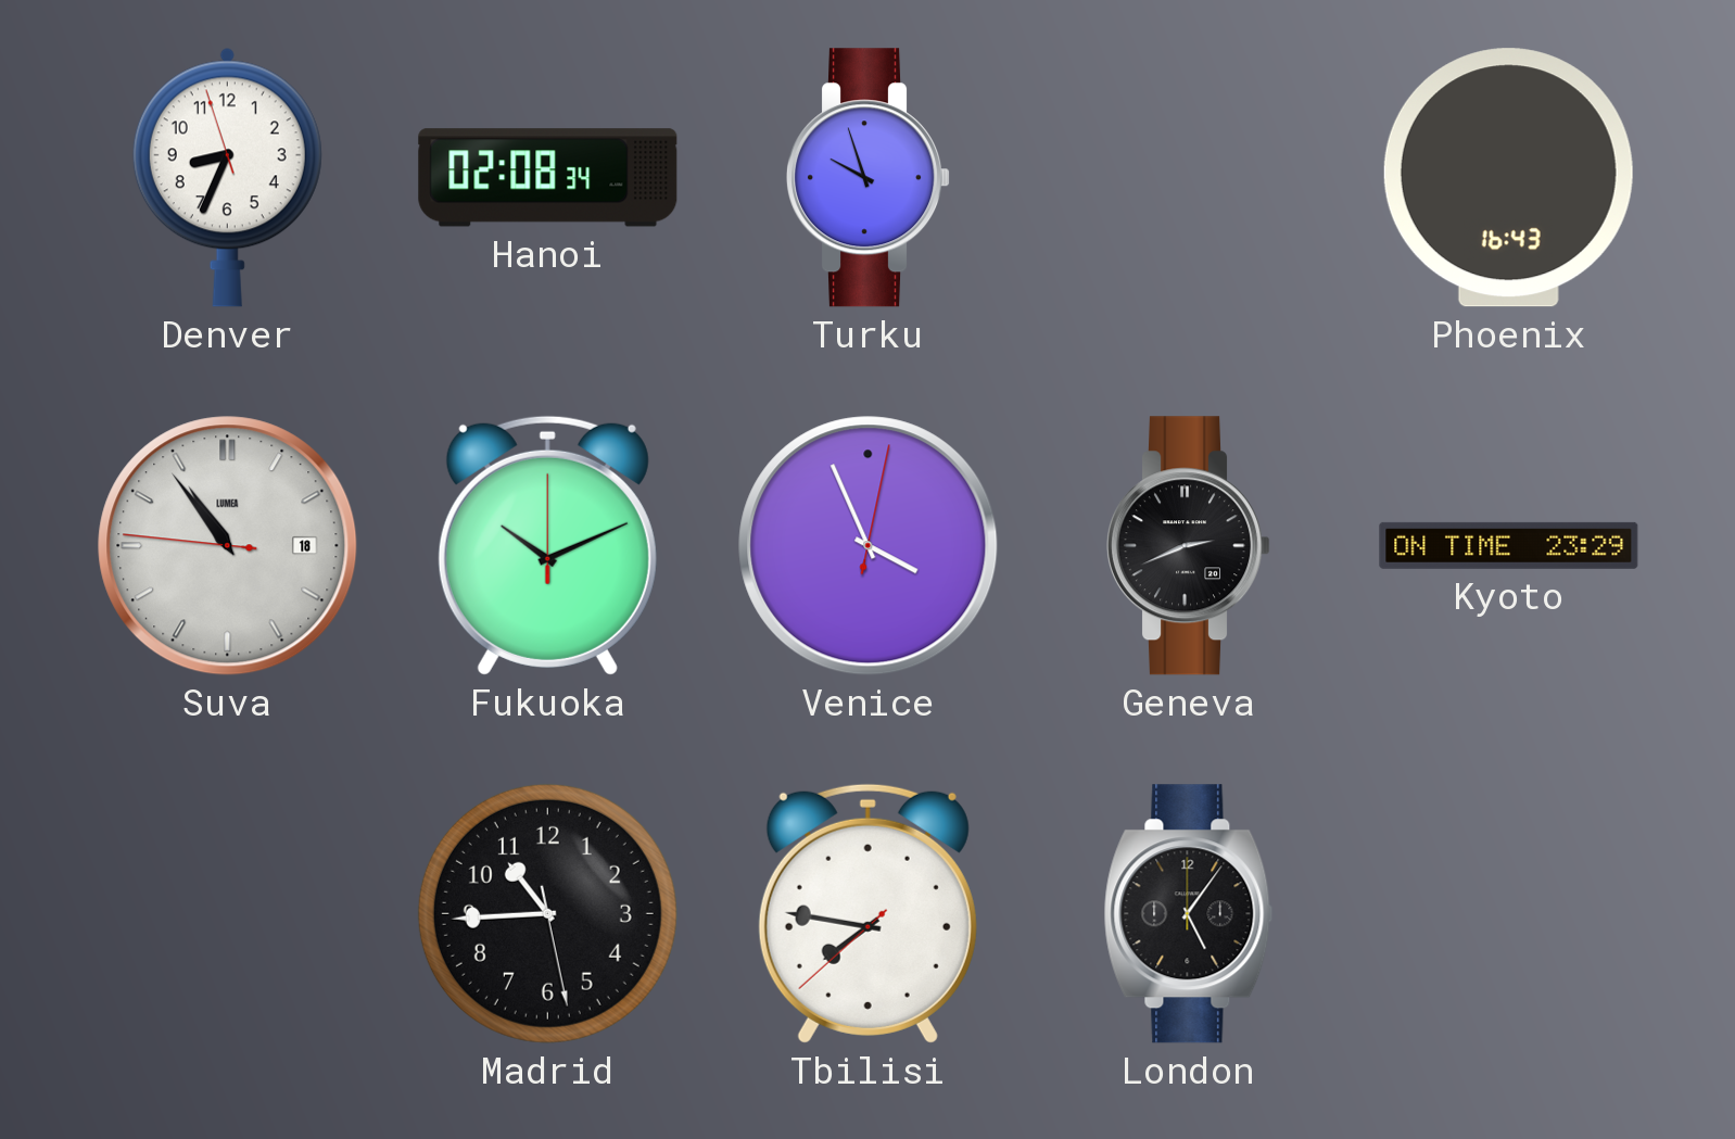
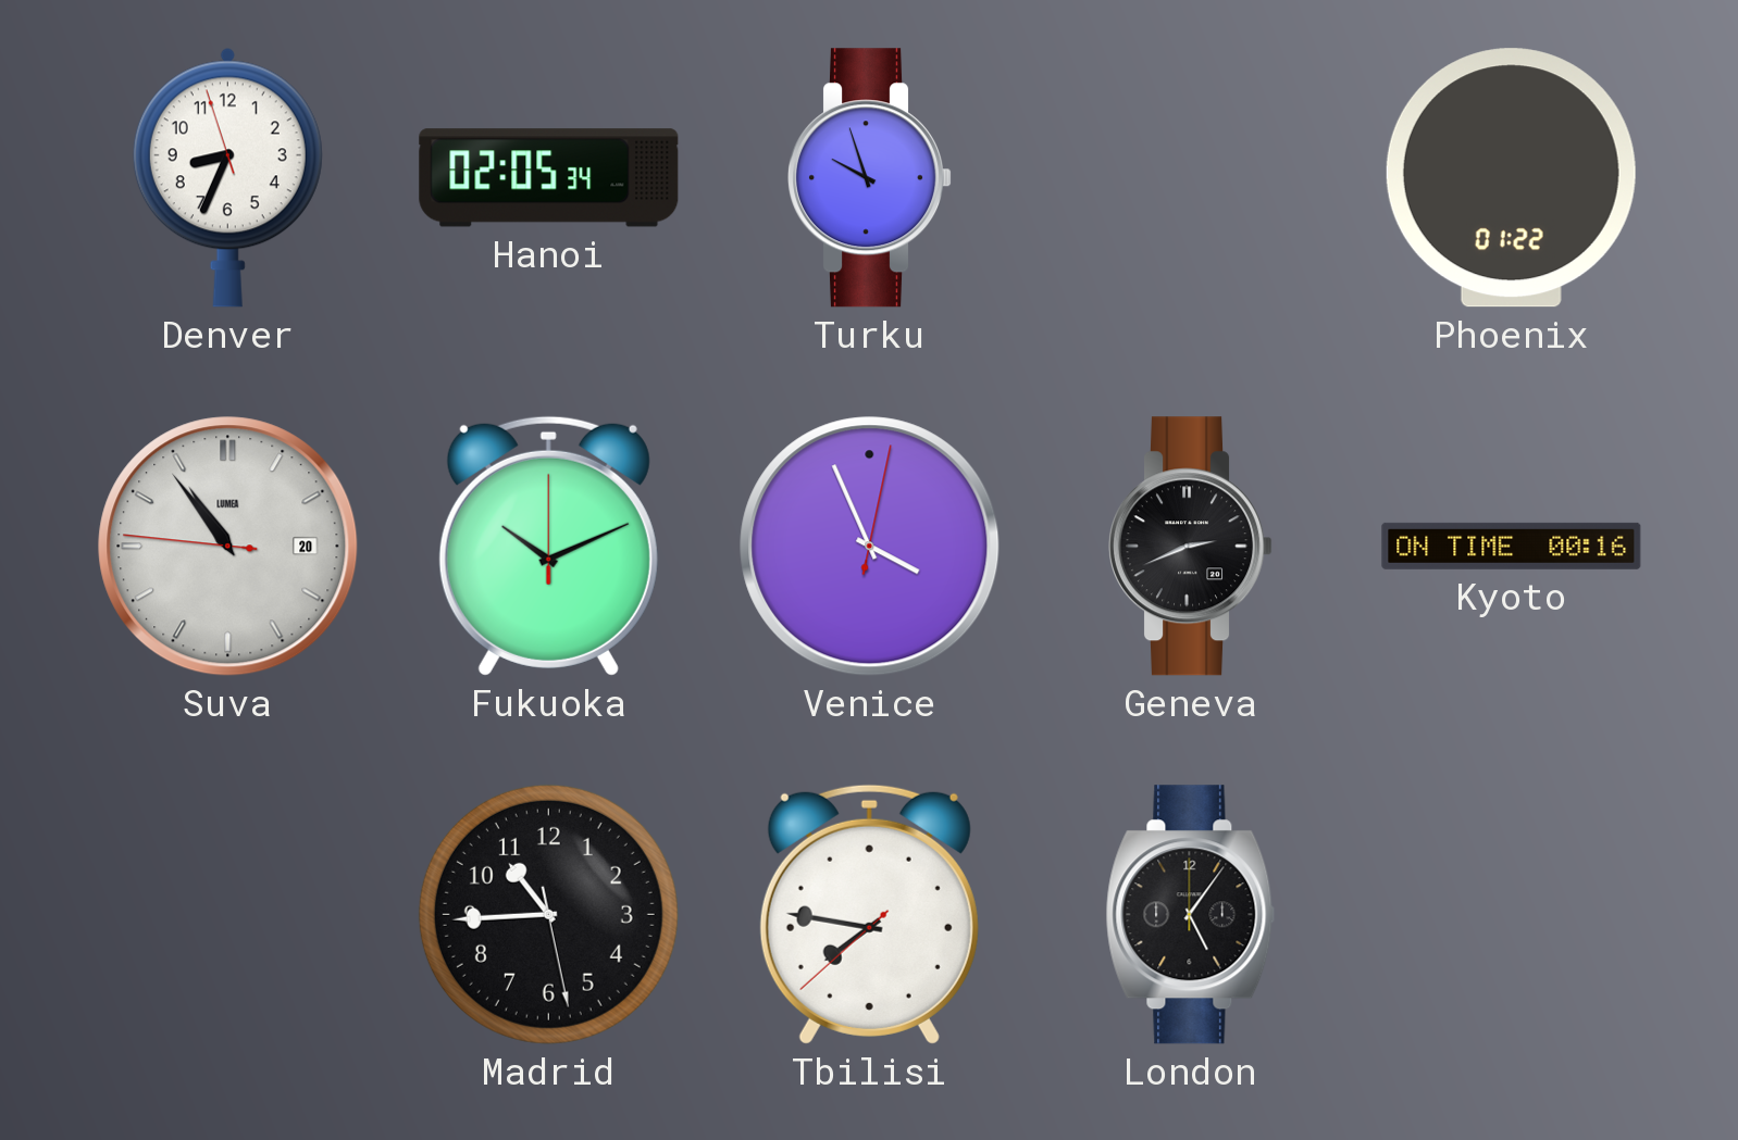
Hanoi: 02:08 -> 02:05 (549, 178)
Phoenix: 16:43 -> 01:22 (1511, 178)
Suva date: 18 -> 20 (228, 547)
Kyoto: 23:29 -> 00:16 (1512, 546)
